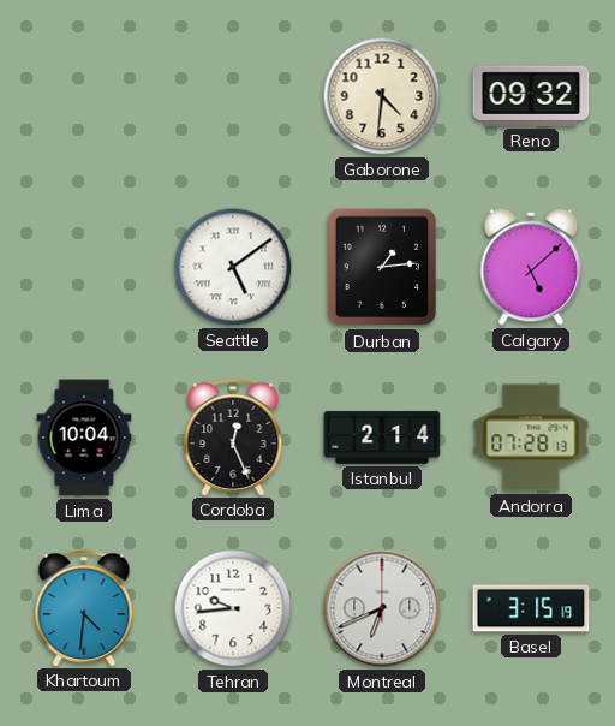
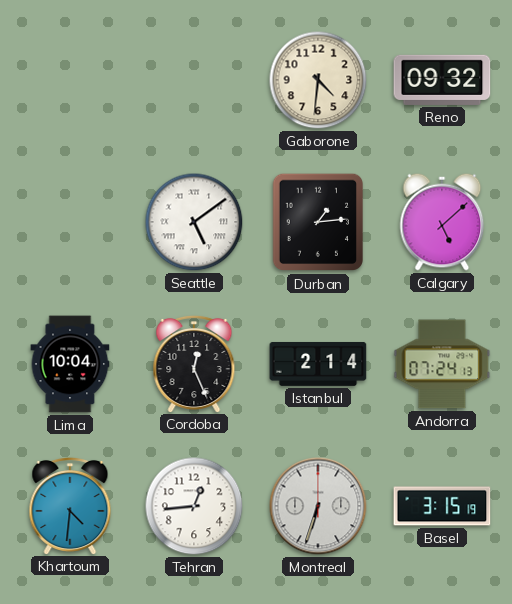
Andorra: 07:28 -> 07:24 (442, 364)
Tehran: 9:44 -> 12:44 (194, 506)
Montreal: 6:41 -> 6:33 (318, 506)
